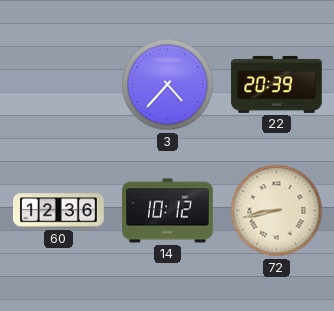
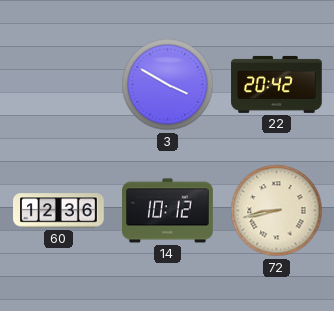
3: 4:37 -> 3:50 (168, 85)
22: 20:39 -> 20:42 (277, 84)
